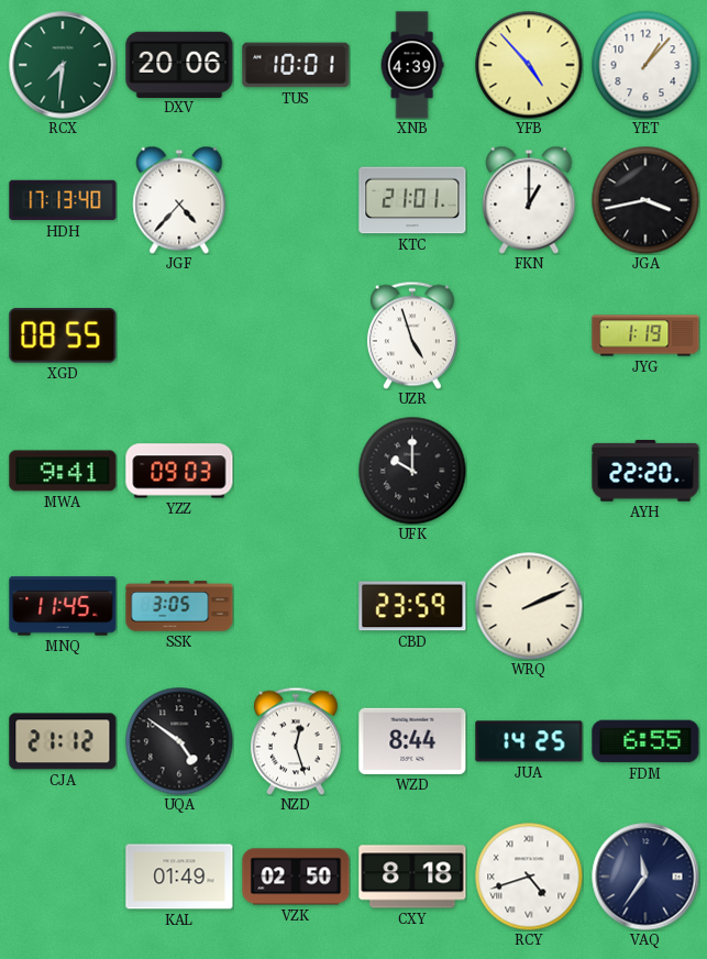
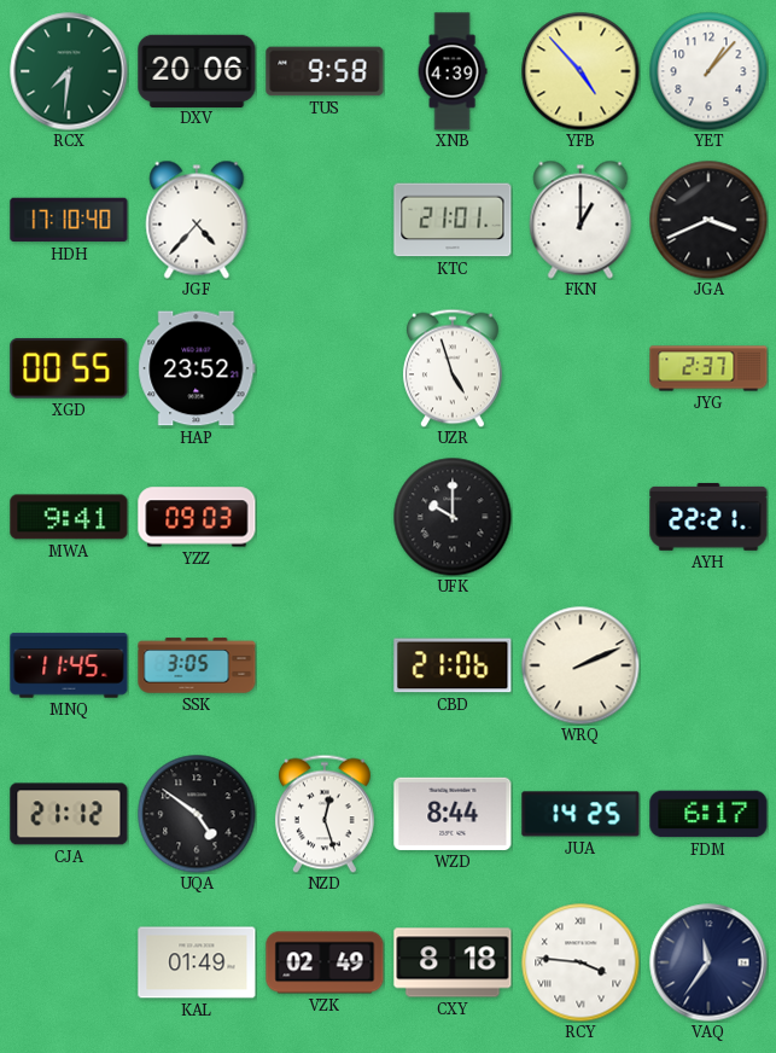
TUS: 10:01 -> 9:58 (325, 71)
HDH: 17:13 -> 17:10 (69, 220)
JGA: 3:43 -> 3:41 (708, 220)
XGD: 08:55 -> 00:55 (69, 368)
HAP: none -> 23:52 (197, 368)
JYG: 1:19 -> 2:37 (708, 368)
AYH: 22:20 -> 22:21 (708, 517)
CBD: 23:59 -> 21:06 (453, 665)
FDM: 6:55 -> 6:17 (708, 814)
VZK: 02:50 -> 02:49 (325, 962)
RCY: 4:42 -> 3:46 (580, 962)
